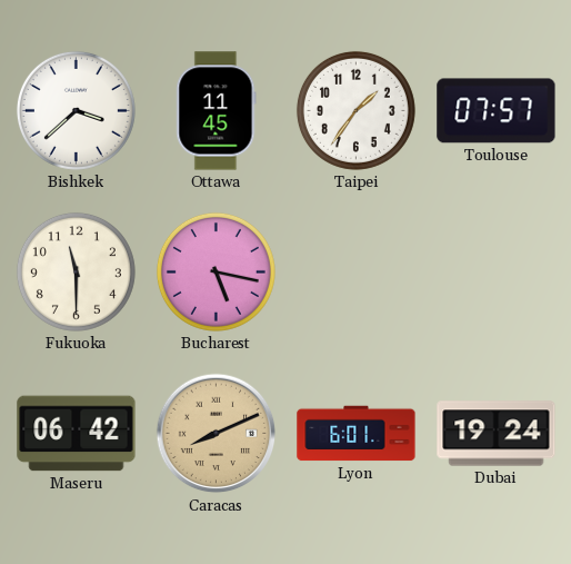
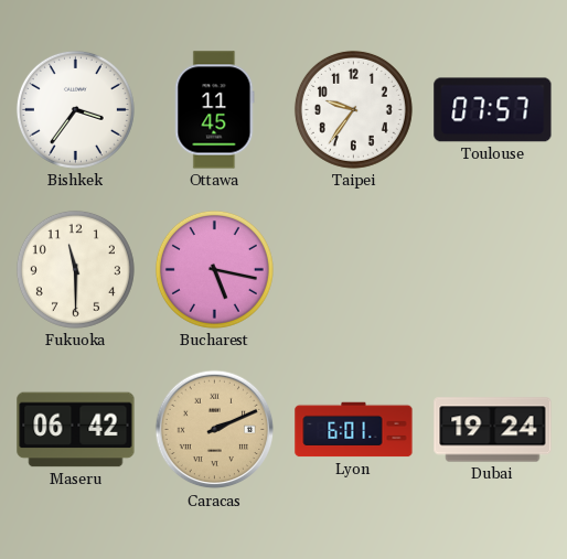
Bishkek: 3:38 -> 3:36 (75, 109)
Taipei: 1:36 -> 9:36 (353, 109)
Caracas: 8:11 -> 2:11 (215, 430)
